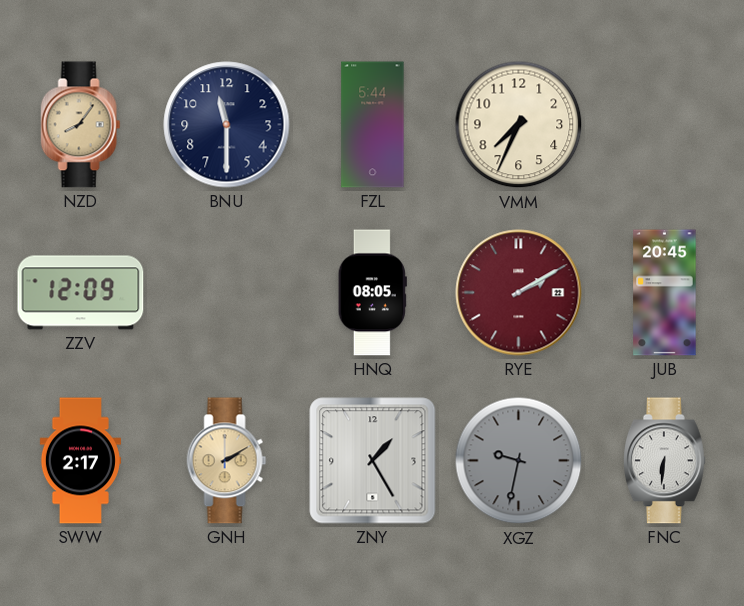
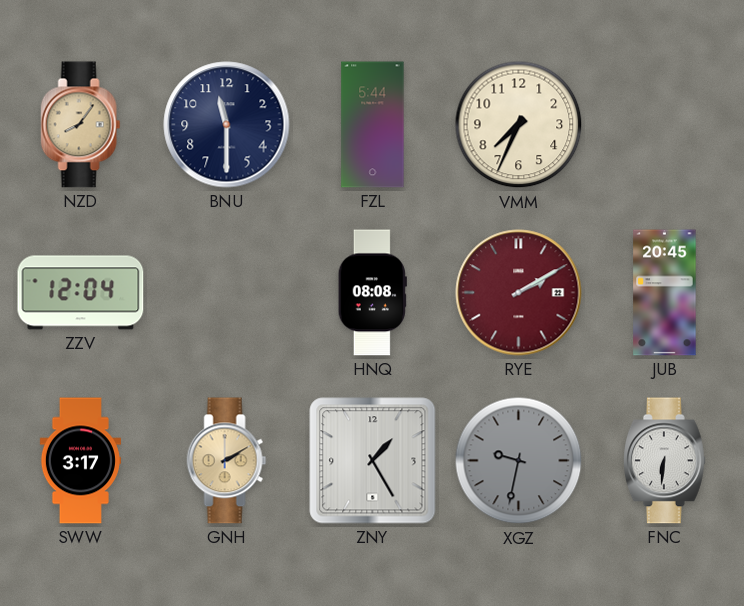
ZZV: 12:09 -> 12:04 (81, 293)
HNQ: 08:05 -> 08:08 (372, 293)
SWW: 2:17 -> 3:17 (80, 461)
